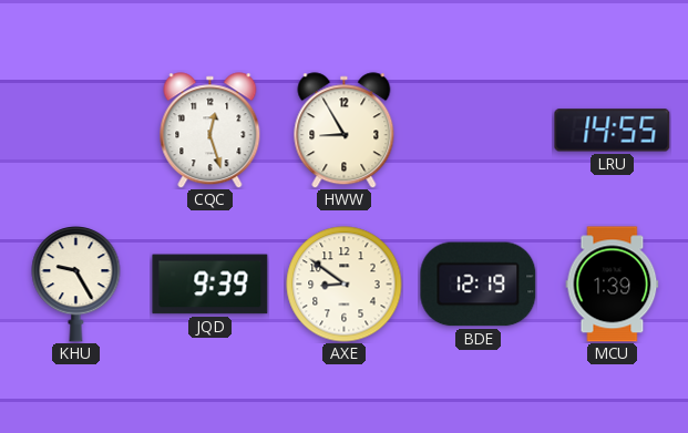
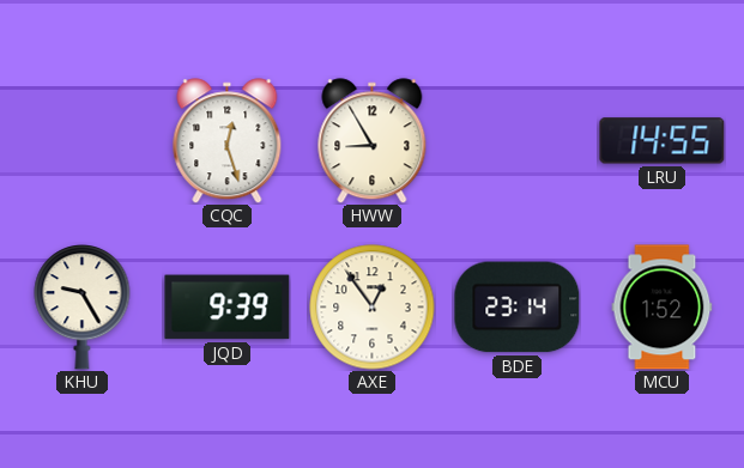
AXE: 8:51 -> 12:54 (373, 308)
BDE: 12:19 -> 23:14 (518, 308)
MCU: 1:39 -> 1:52 (663, 308)
